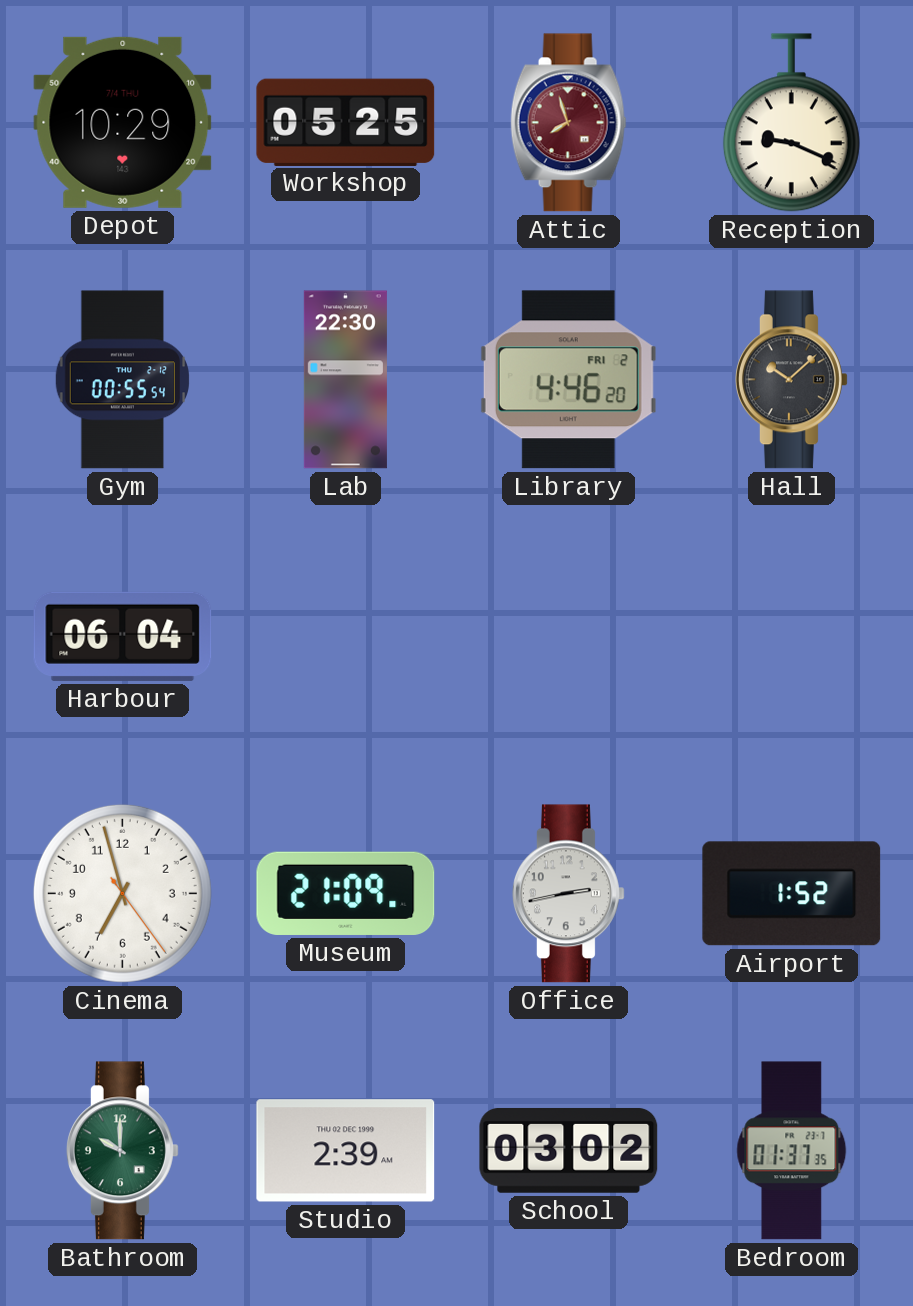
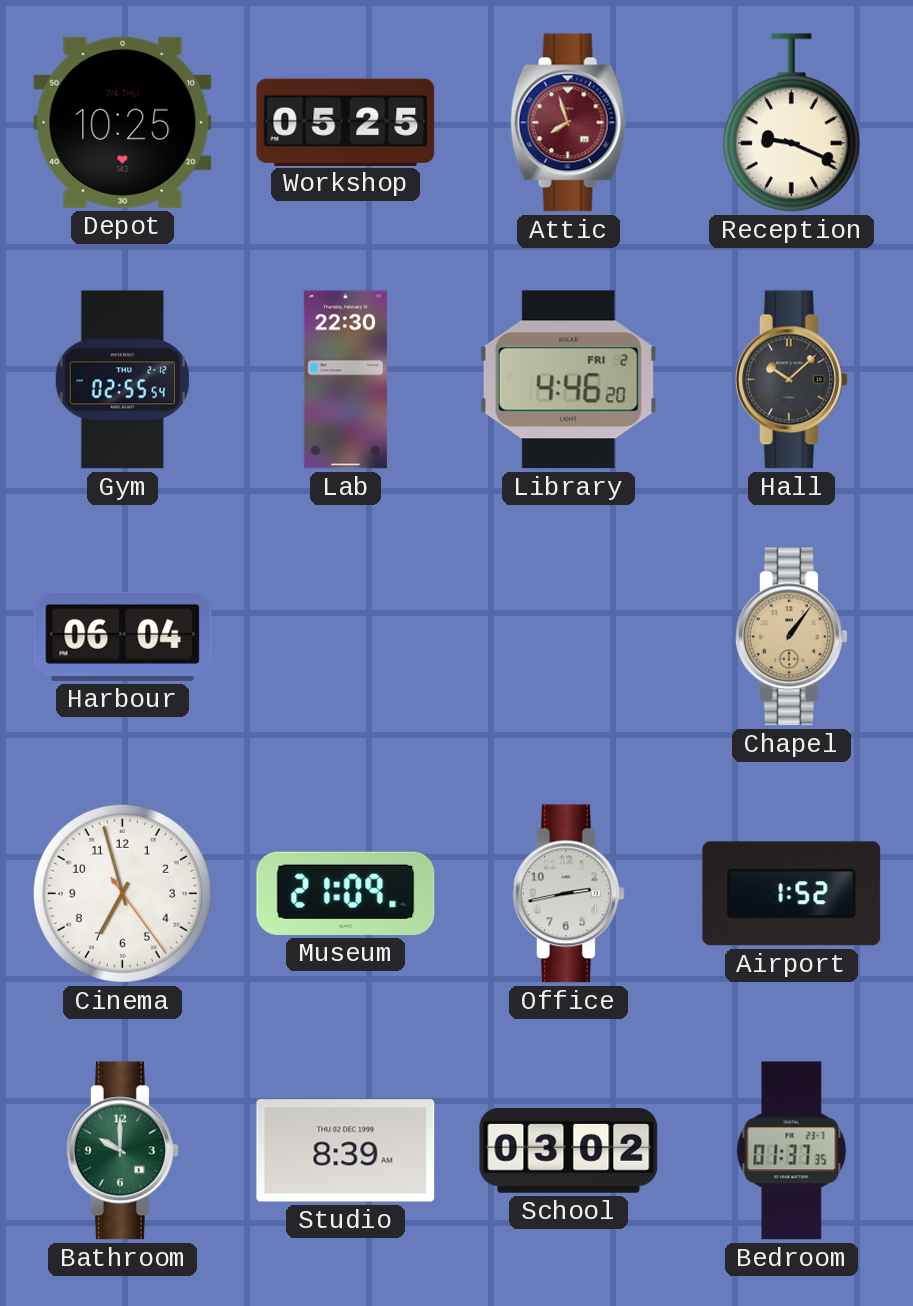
Depot: 10:29 -> 10:25 (123, 122)
Gym: 00:55 -> 02:55 (122, 380)
Chapel: none -> 1:06 (791, 637)
Studio: 2:39 -> 8:39 (346, 1151)
